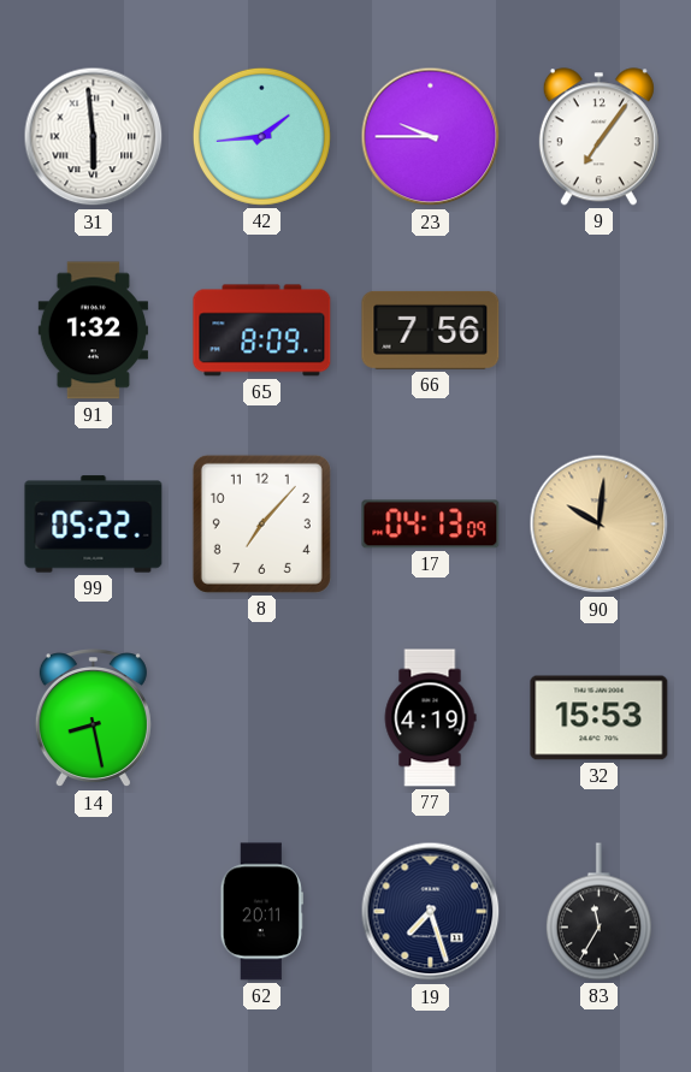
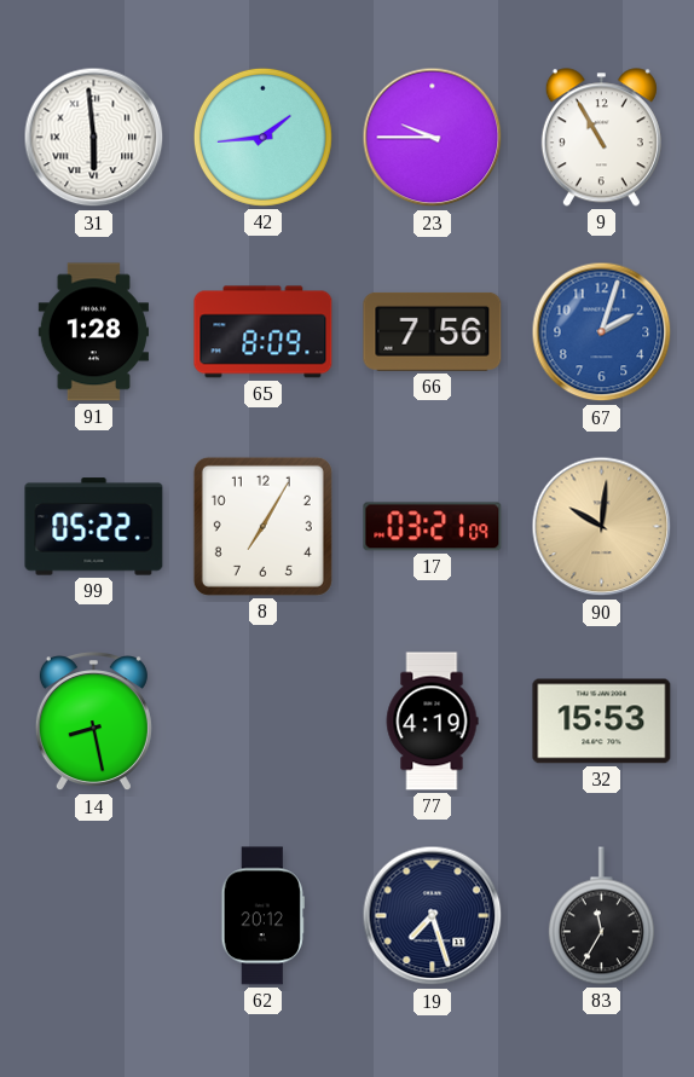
9: 7:06 -> 10:55 (601, 138)
91: 1:32 -> 1:28 (93, 332)
67: none -> 2:03 (602, 332)
8: 7:07 -> 7:05 (262, 526)
17: 04:13 -> 03:21 (433, 527)
62: 20:11 -> 20:12 (262, 916)
